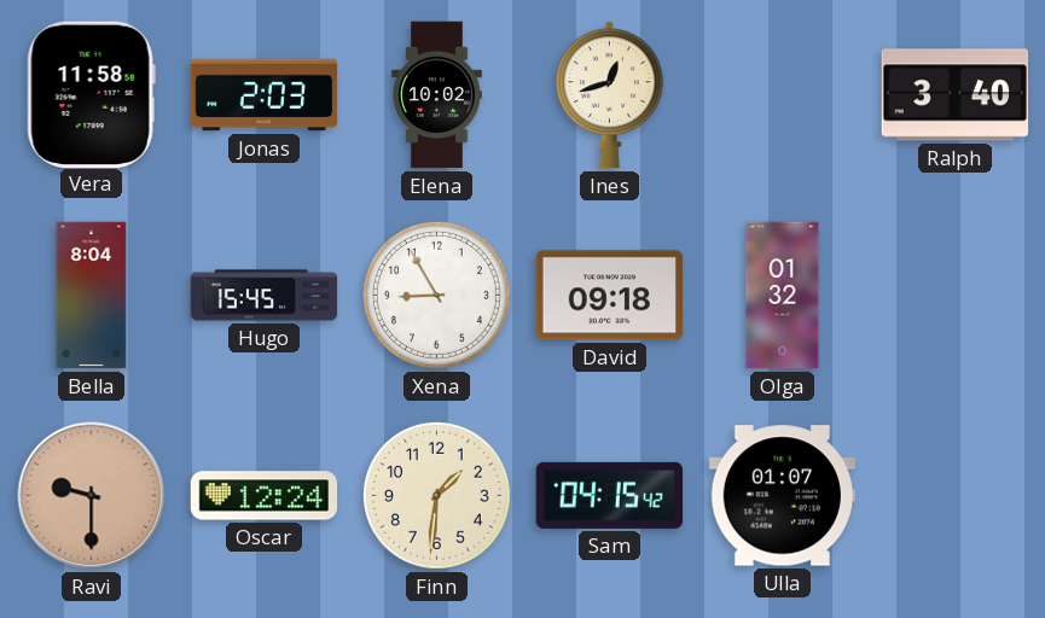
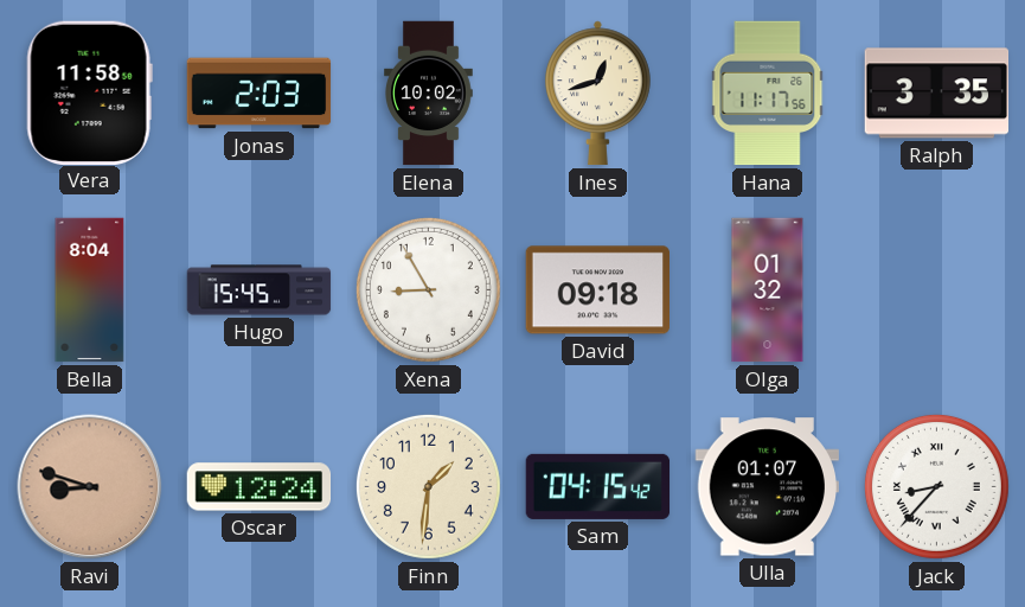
Hana: none -> 11:17 (768, 94)
Ralph: 3:40 -> 3:35 (937, 94)
Ravi: 9:30 -> 8:48 (90, 487)
Jack: none -> 8:37 (936, 486)
